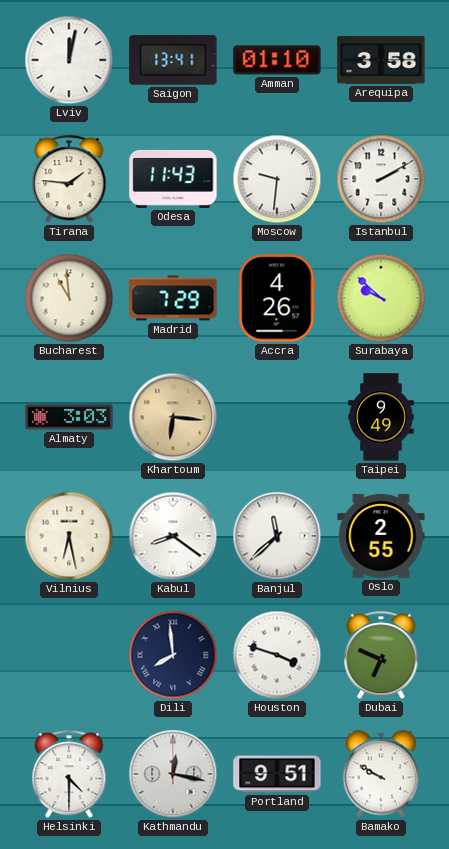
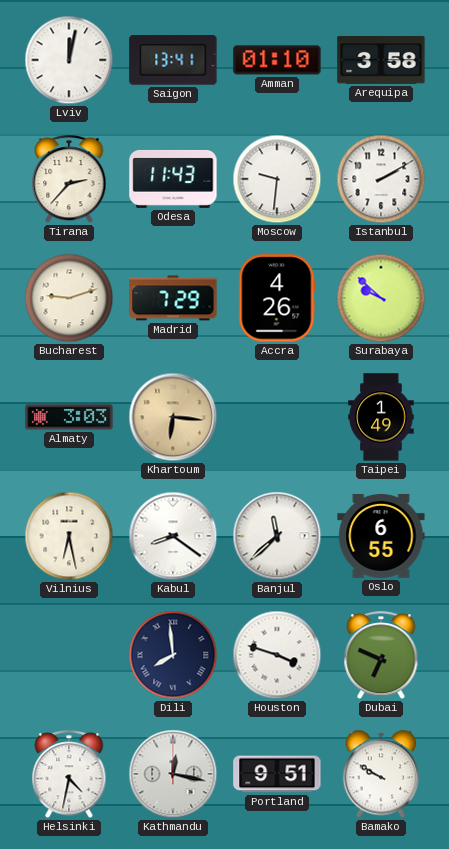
Tirana: 1:46 -> 2:37 (69, 180)
Bucharest: 10:59 -> 9:12 (69, 298)
Taipei: 9:49 -> 1:49 (381, 417)
Oslo: 2:55 -> 6:55 (381, 536)
Helsinki: 4:30 -> 4:32 (69, 775)
